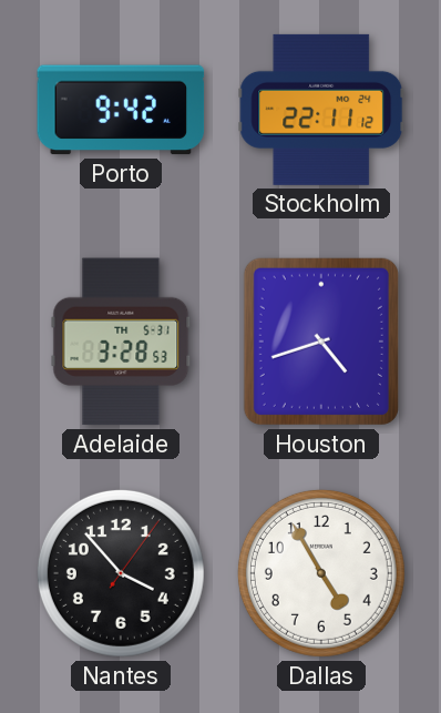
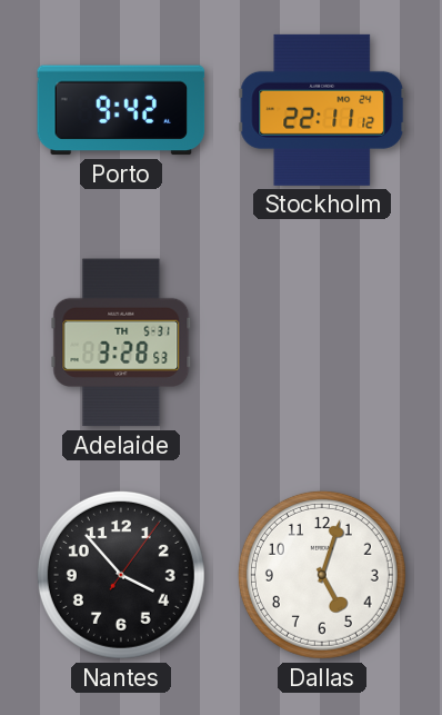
Houston: 4:42 -> none (321, 342)
Dallas: 4:55 -> 5:03 (322, 575)
